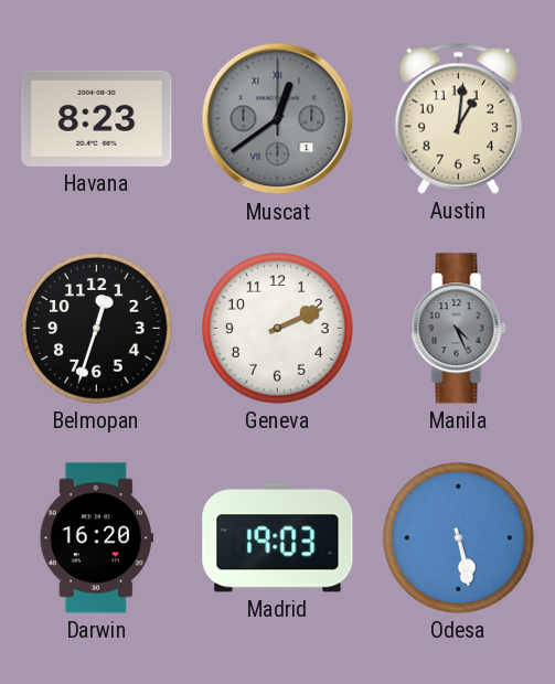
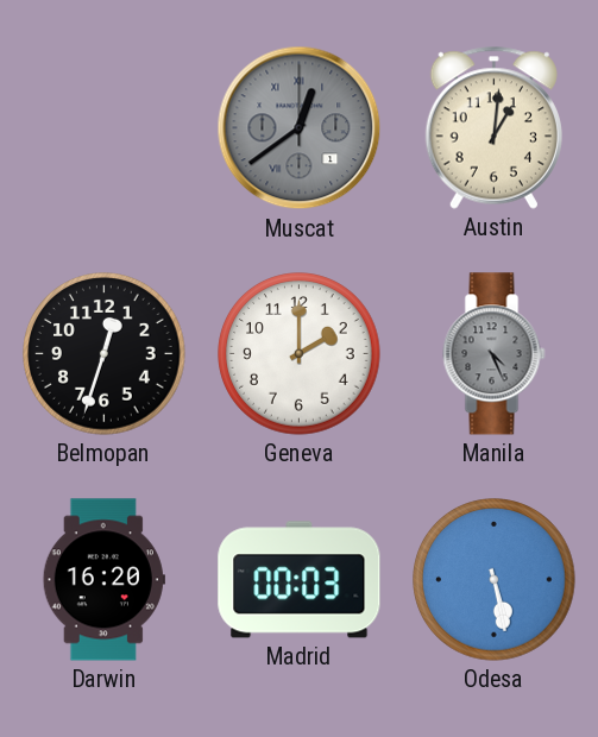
Havana: 8:23 -> none (97, 118)
Geneva: 2:11 -> 2:00 (300, 354)
Madrid: 19:03 -> 00:03 (300, 580)
